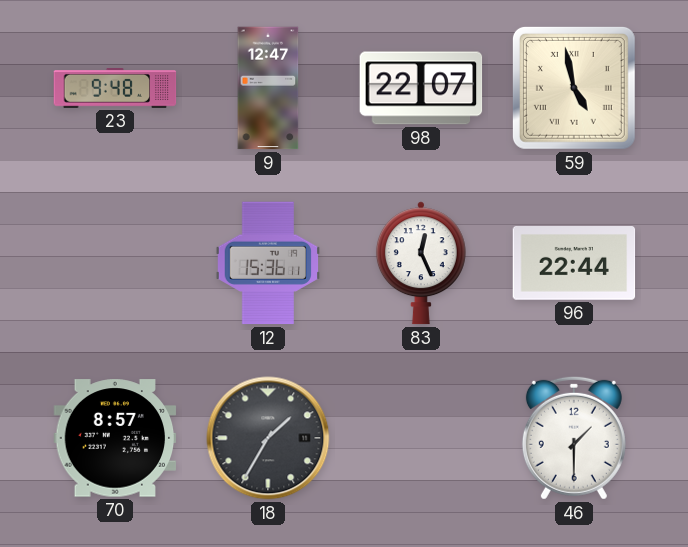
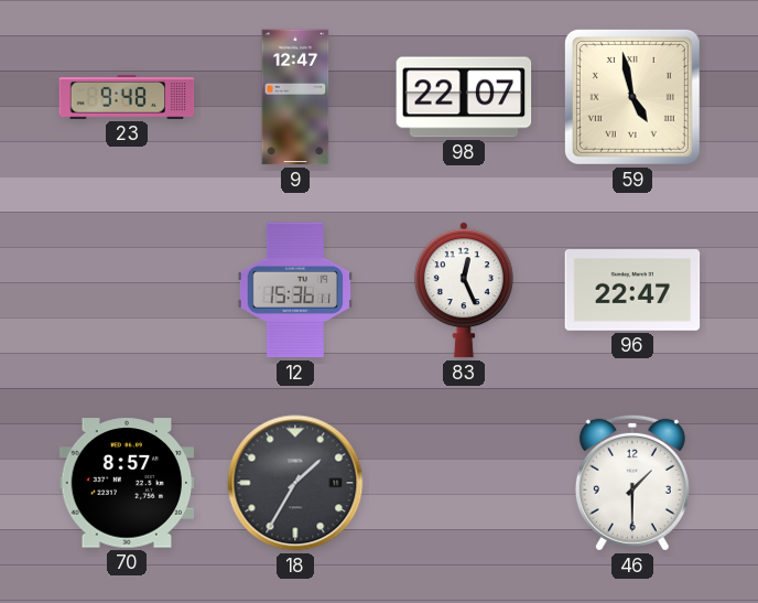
96: 22:44 -> 22:47 (632, 291)
